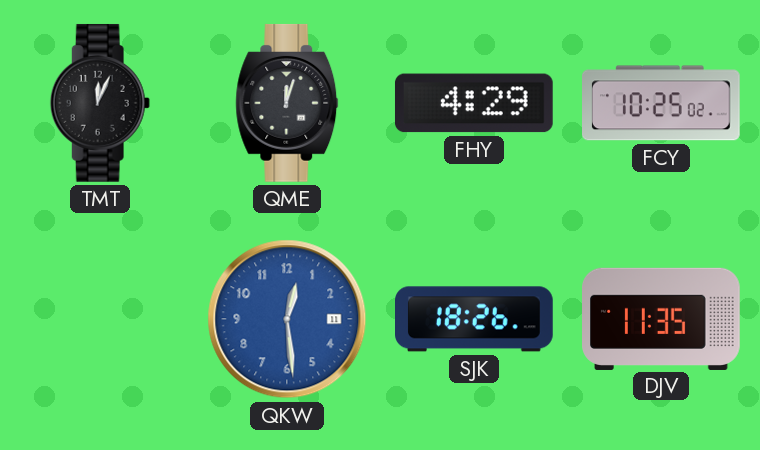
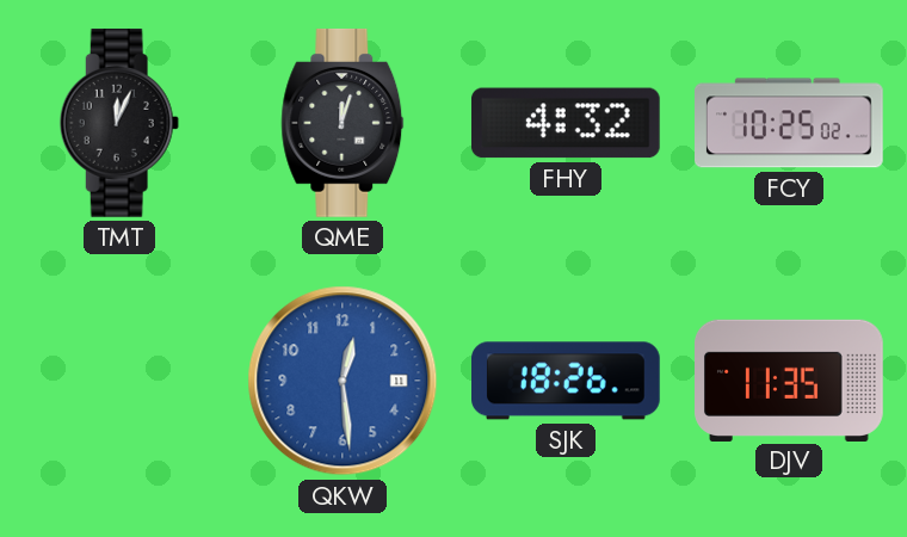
FHY: 4:29 -> 4:32 (566, 123)
